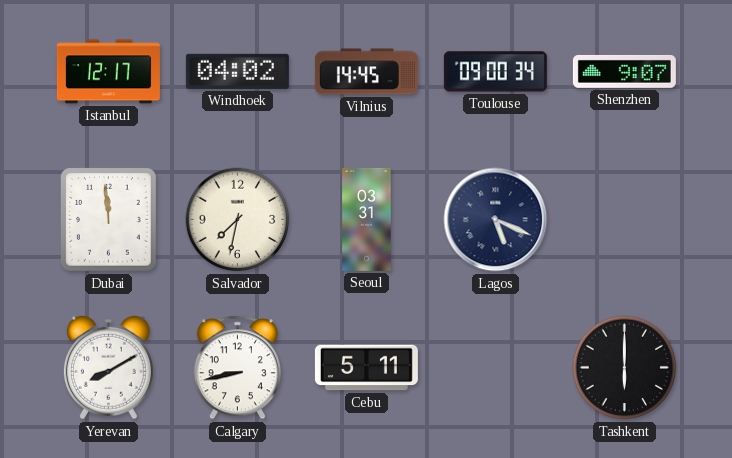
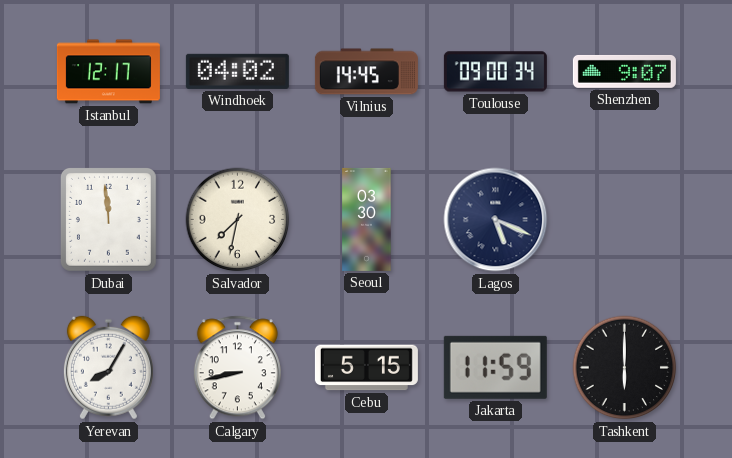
Seoul: 03:31 -> 03:30 (367, 219)
Yerevan: 8:10 -> 8:05 (108, 368)
Cebu: 5:11 -> 5:15 (366, 368)
Jakarta: none -> 11:59 (495, 367)
